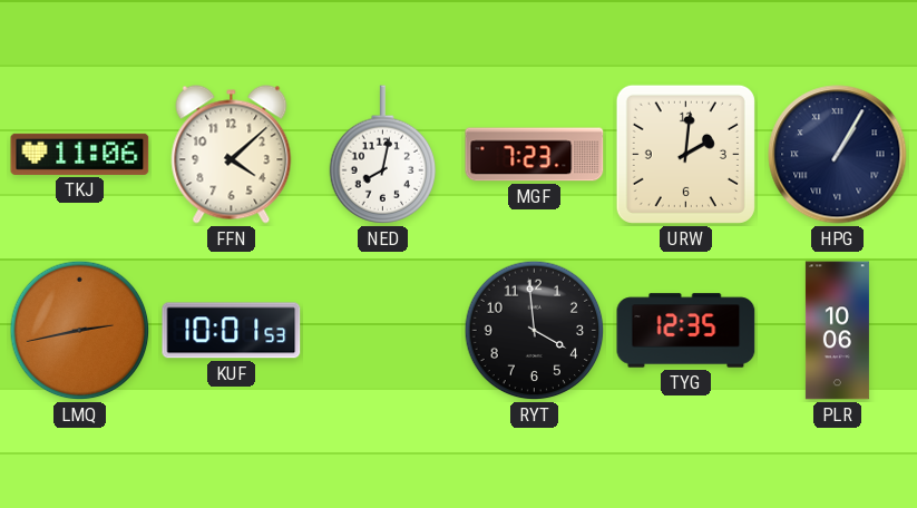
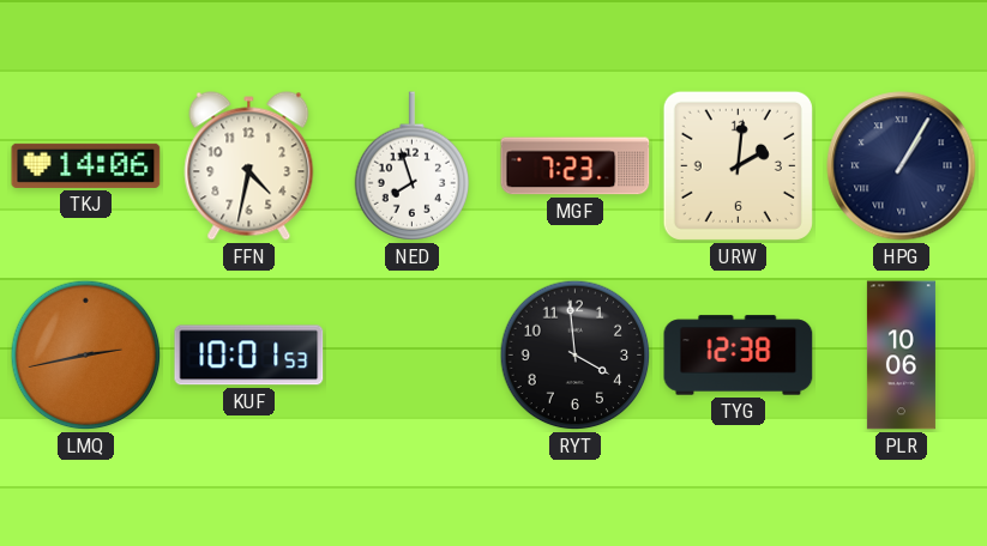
TKJ: 11:06 -> 14:06 (86, 165)
FFN: 4:08 -> 4:32 (249, 166)
NED: 8:02 -> 7:57 (413, 166)
TYG: 12:35 -> 12:38 (739, 356)
